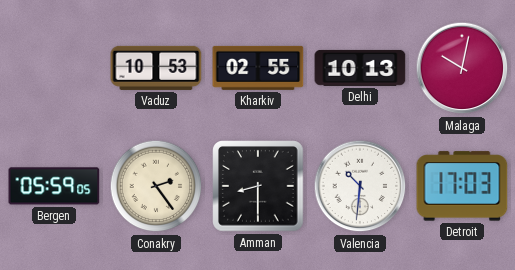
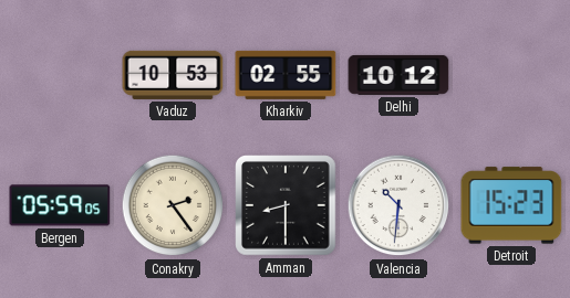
Delhi: 10:13 -> 10:12 (398, 75)
Malaga: 10:02 -> none (462, 68)
Detroit: 17:03 -> 15:23 (511, 205)
